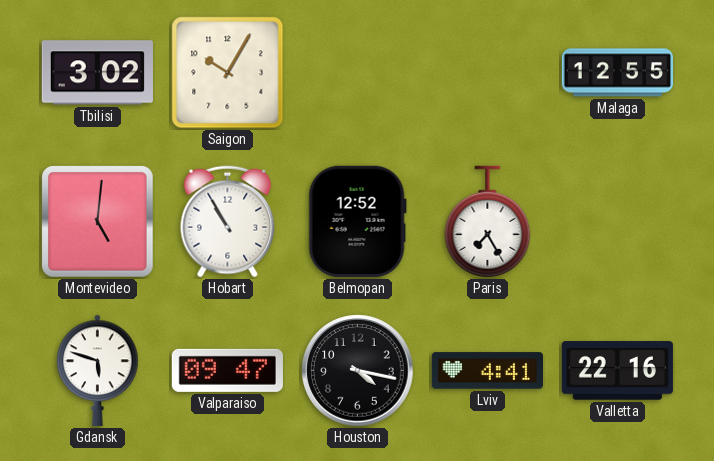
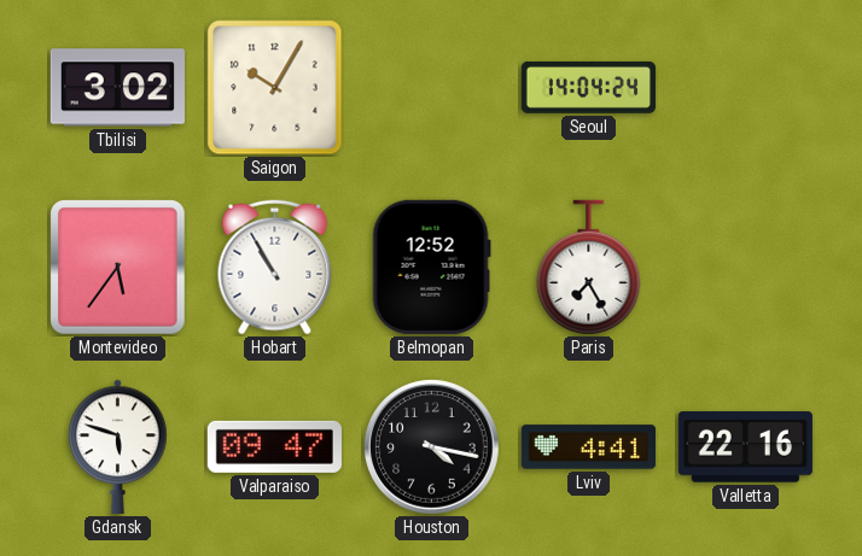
Seoul: none -> 14:04 (588, 87)
Malaga: 12:55 -> none (617, 73)
Montevideo: 5:01 -> 5:36 (118, 268)
